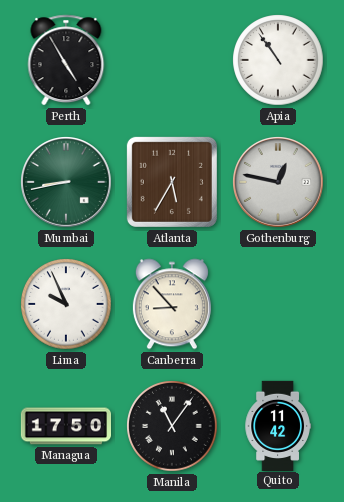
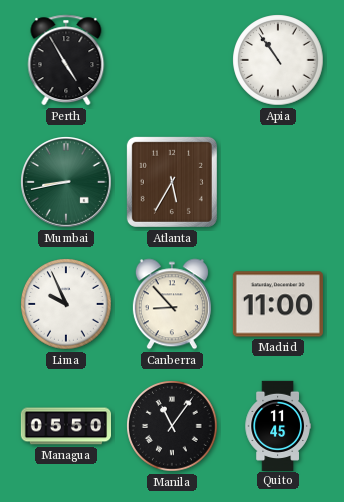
Gothenburg: 12:47 -> none (279, 183)
Madrid: none -> 11:00 (278, 304)
Managua: 17:50 -> 05:50 (65, 426)
Quito: 11:42 -> 11:45 (278, 425)
